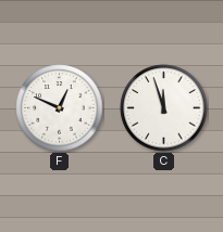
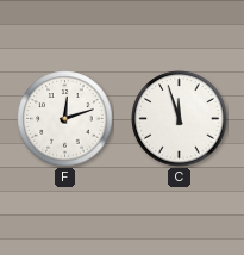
F: 12:49 -> 12:12 (65, 119)
